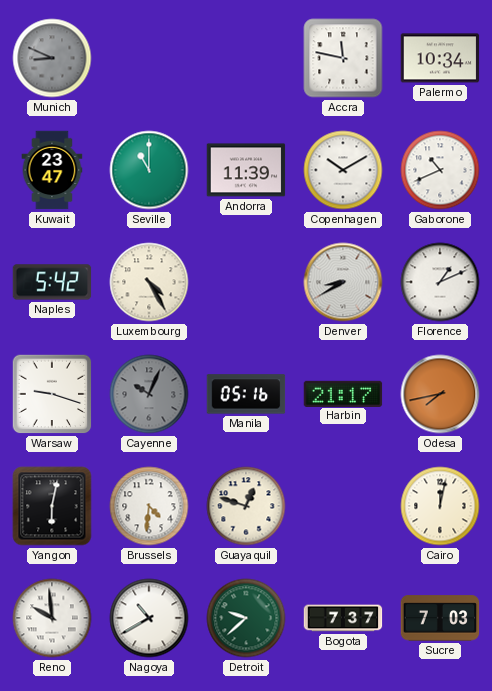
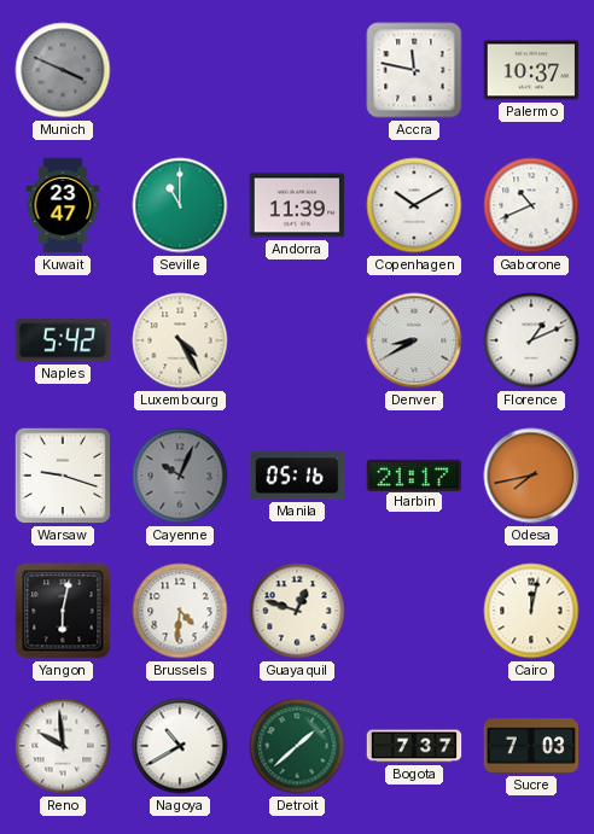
Munich: 8:49 -> 3:49 (63, 70)
Palermo: 10:34 -> 10:37 (531, 70)
Detroit: 9:38 -> 1:38 (297, 746)
